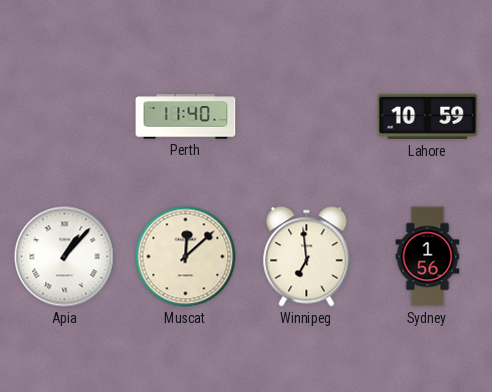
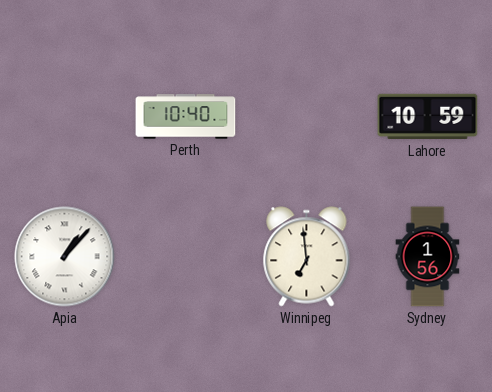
Perth: 11:40 -> 10:40 (186, 117)
Muscat: 12:08 -> none (186, 257)
